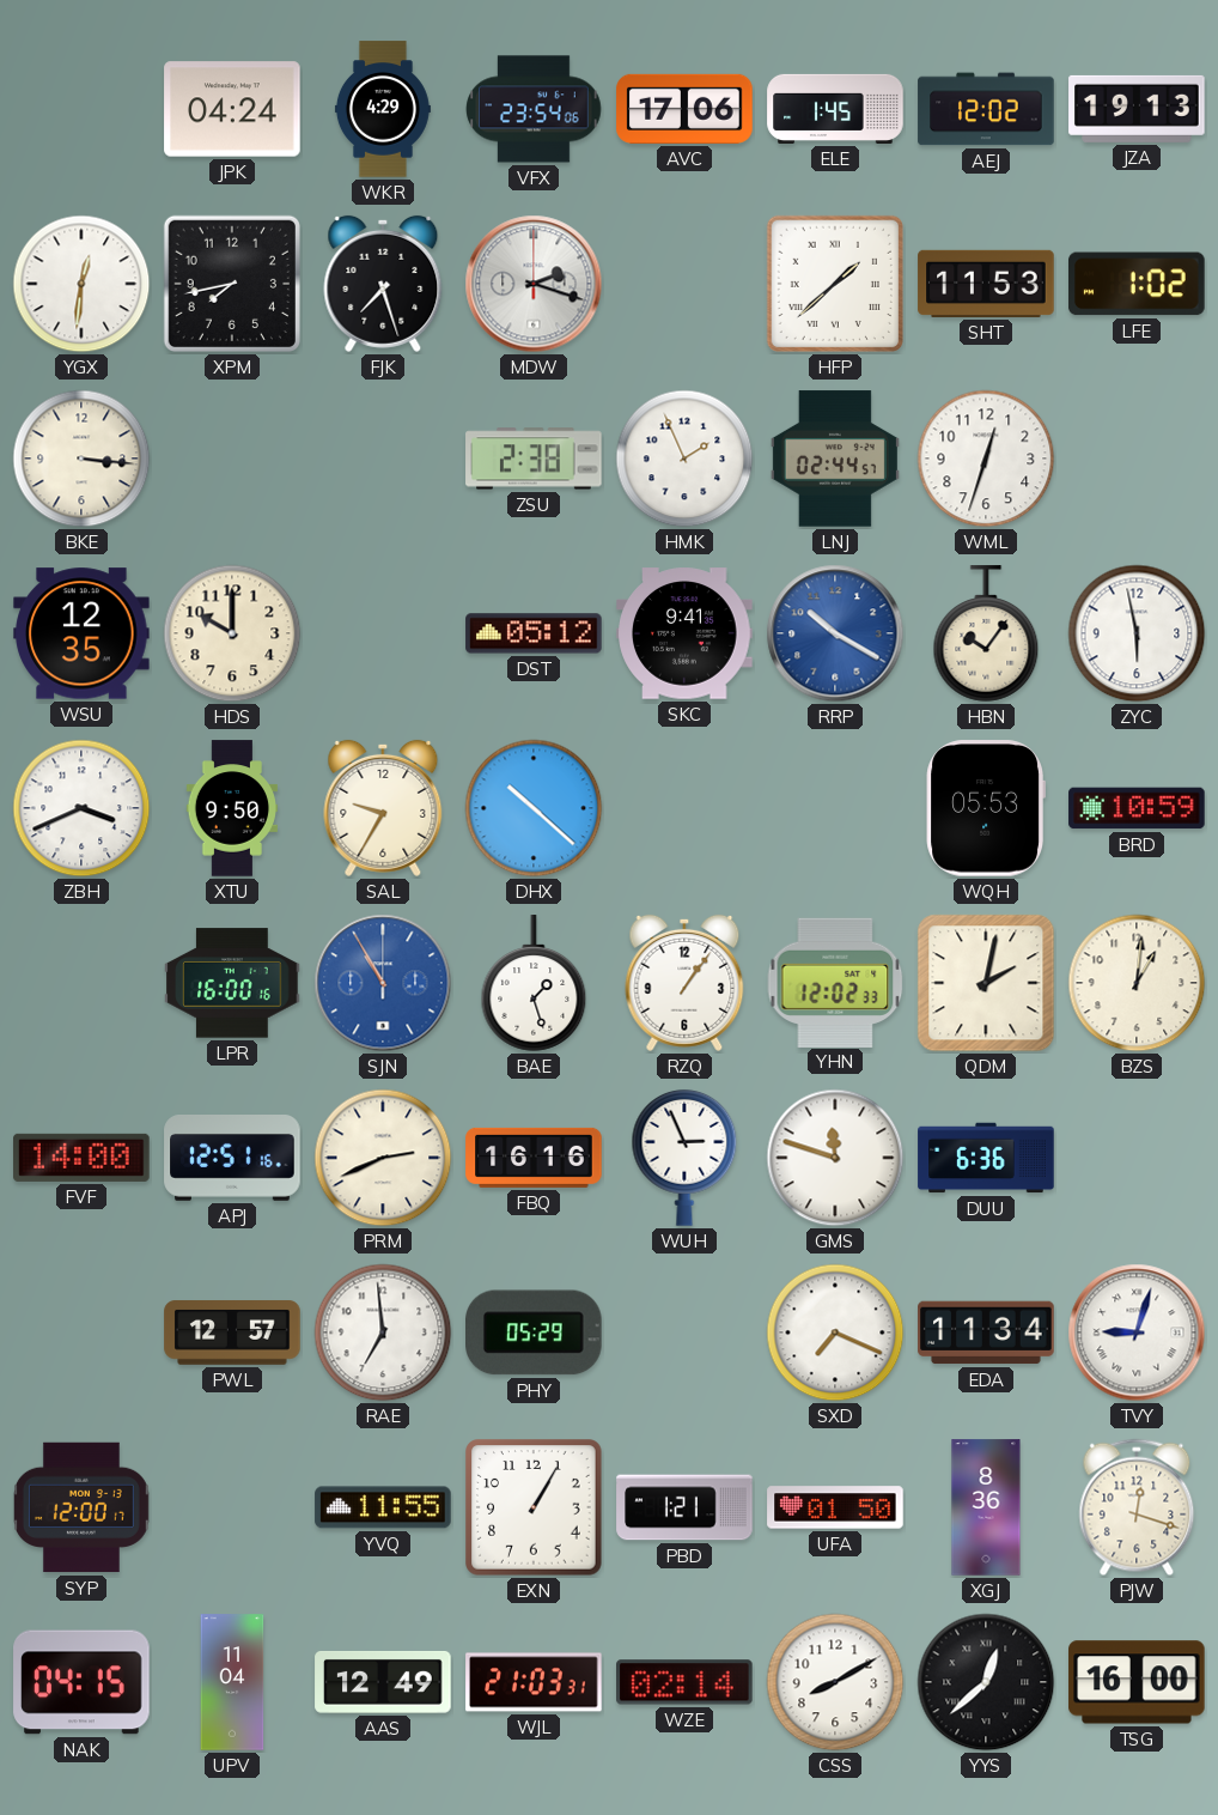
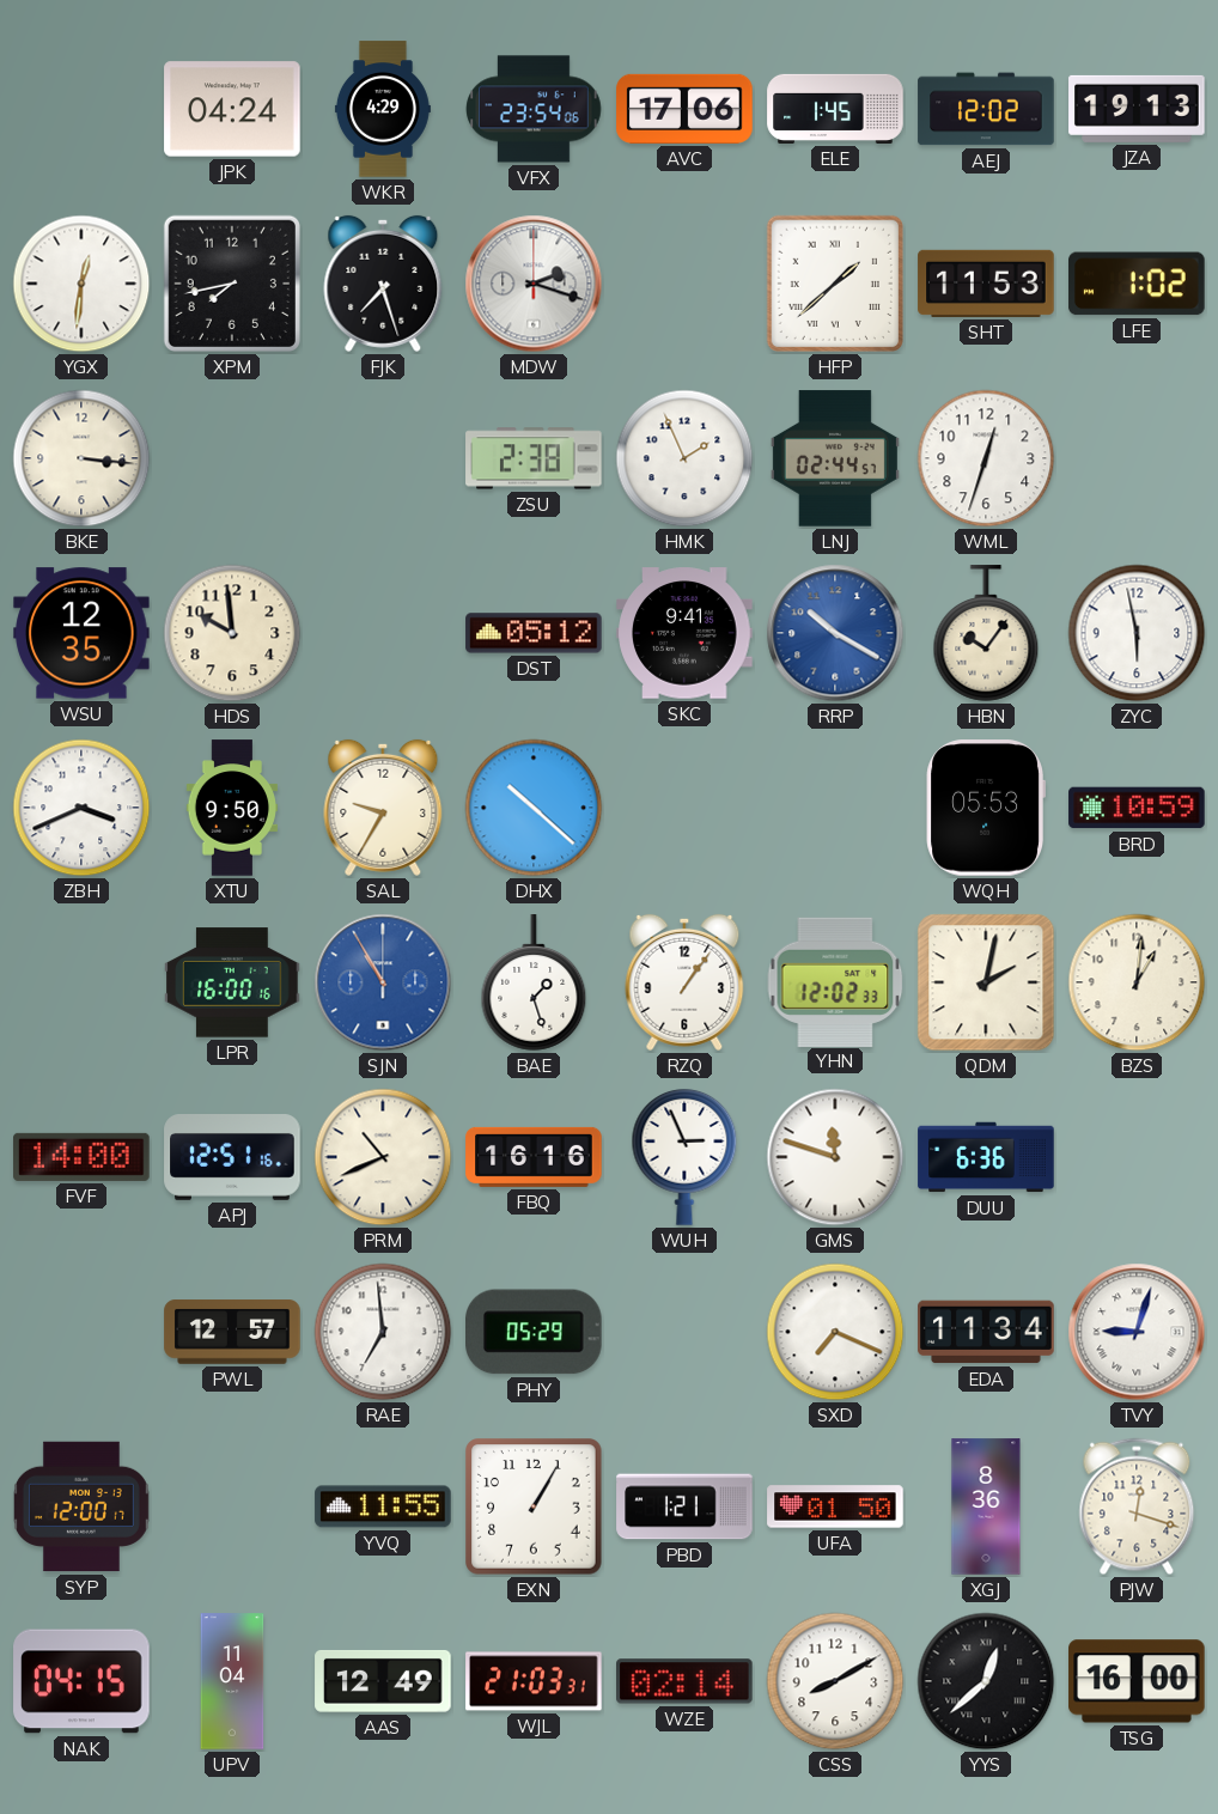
HDS: 10:00 -> 9:59 (232, 633)
PRM: 2:41 -> 10:41 (383, 1157)
